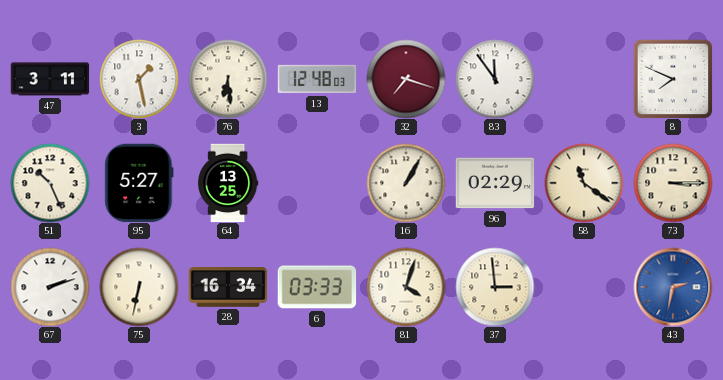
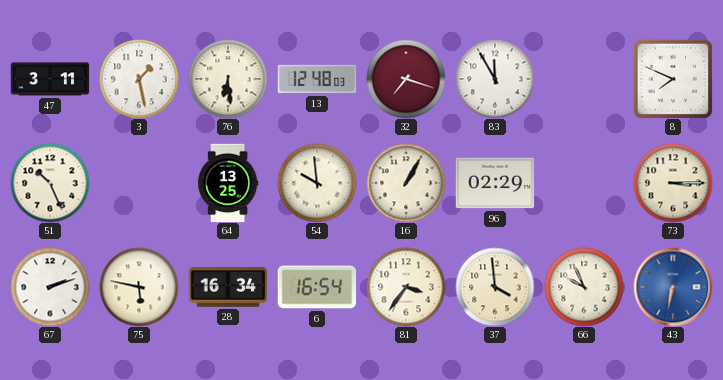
83: 11:54 -> 11:55 (495, 79)
95: 5:27 -> none (139, 183)
54: none -> 9:59 (317, 183)
58: 11:21 -> none (584, 183)
75: 6:32 -> 5:47 (139, 287)
6: 03:33 -> 16:54 (317, 287)
81: 4:03 -> 3:36 (406, 287)
37: 2:59 -> 3:59 (495, 287)
66: none -> 9:56 (584, 287)
43: 2:32 -> 6:32 (673, 287)
